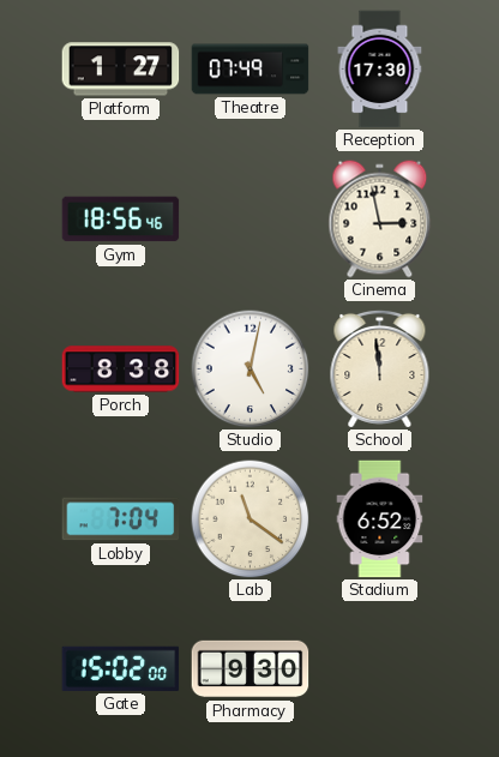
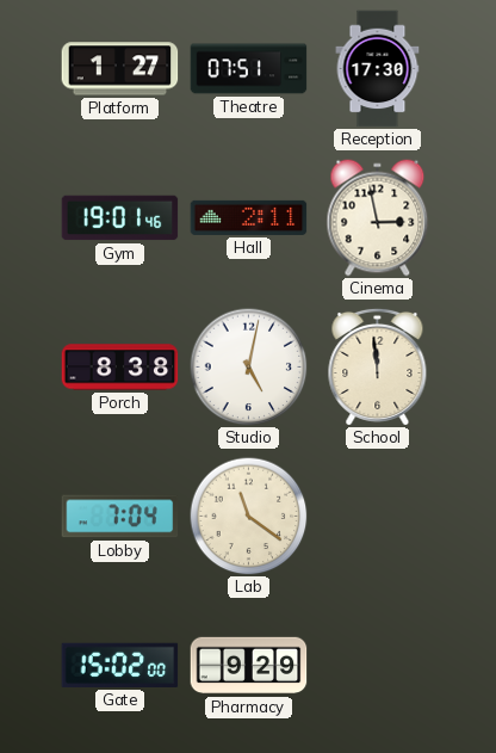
Theatre: 07:49 -> 07:51 (249, 69)
Gym: 18:56 -> 19:01 (120, 218)
Hall: none -> 2:11 (249, 217)
Stadium: 6:52 -> none (380, 519)
Pharmacy: 9:30 -> 9:29 (249, 666)
